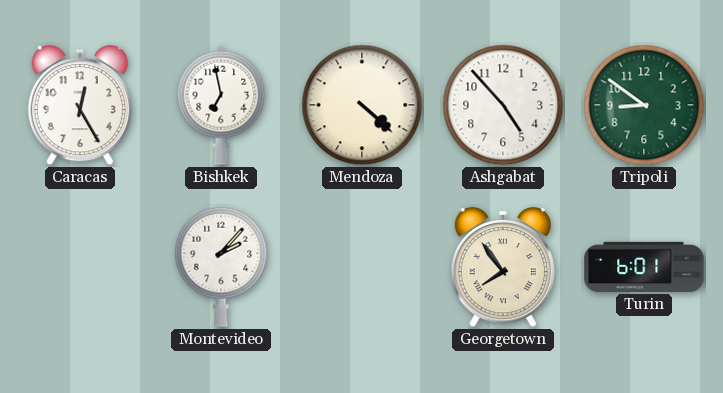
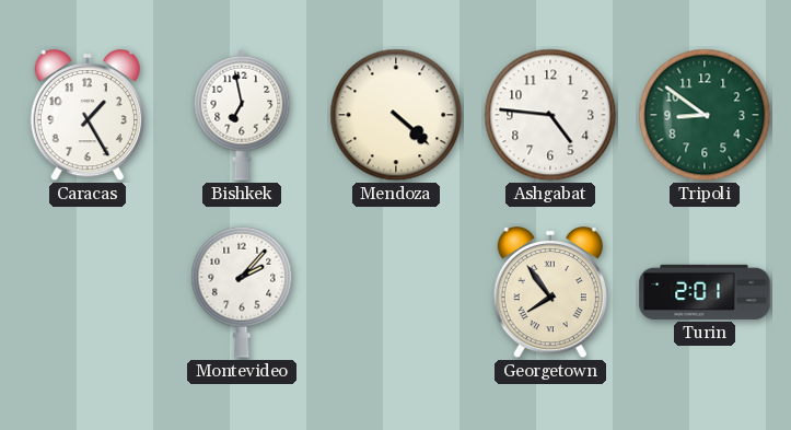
Caracas: 12:25 -> 1:25 (88, 115)
Ashgabat: 4:53 -> 4:46 (550, 115)
Turin: 6:01 -> 2:01 (705, 292)
